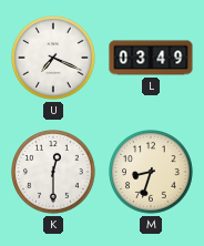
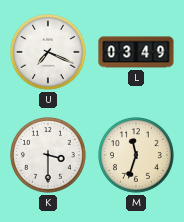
K: 12:30 -> 3:30 (49, 156)
M: 8:33 -> 11:33 (137, 156)
